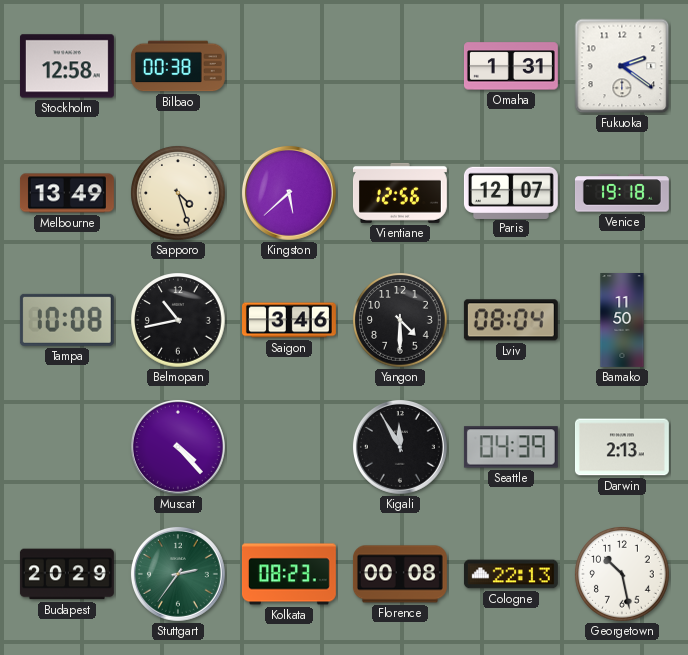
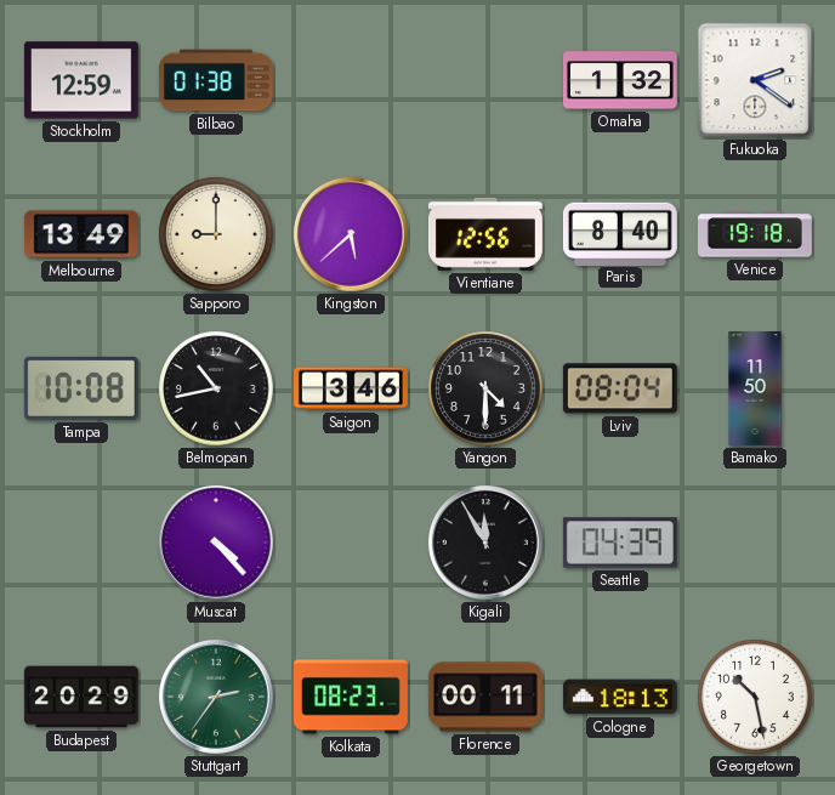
Stockholm: 12:58 -> 12:59 (81, 80)
Bilbao: 00:38 -> 01:38 (216, 80)
Omaha: 1:31 -> 1:32 (620, 80)
Sapporo: 4:27 -> 9:00 (216, 234)
Paris: 12:07 -> 8:40 (620, 233)
Darwin: 2:13 -> none (622, 447)
Florence: 00:08 -> 00:11 (485, 697)
Cologne: 22:13 -> 18:13 (620, 697)
